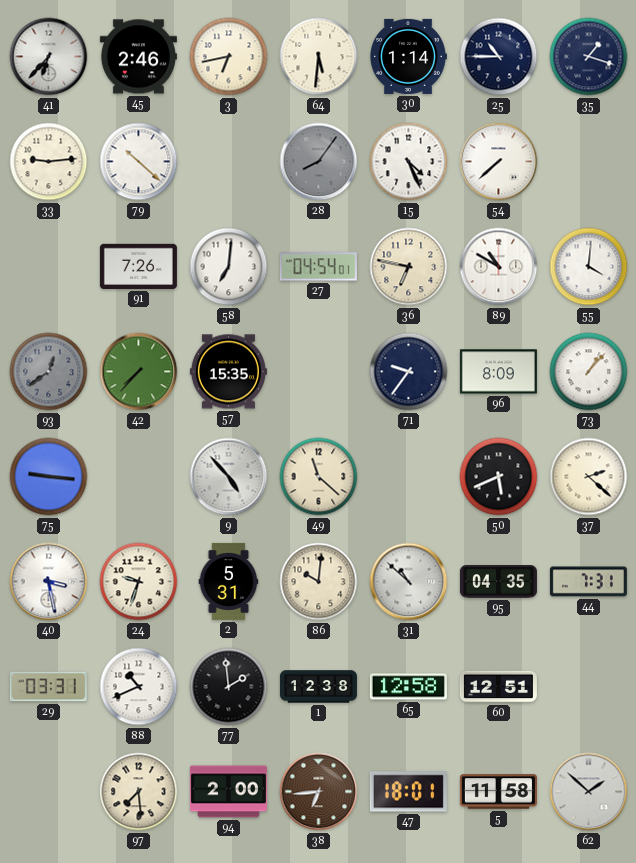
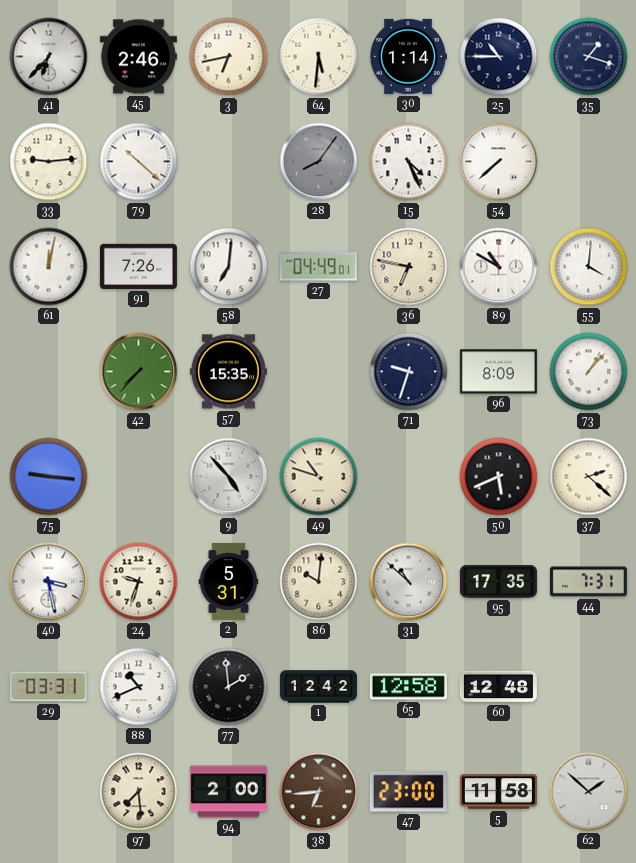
61: none -> 12:02 (49, 267)
27: 04:54 -> 04:49 (318, 267)
93: 12:39 -> none (49, 372)
71: 9:36 -> 9:33 (409, 372)
49: 11:22 -> 10:48 (319, 477)
95: 04:35 -> 17:35 (498, 582)
1: 12:38 -> 12:42 (318, 687)
60: 12:51 -> 12:48 (498, 687)
47: 18:01 -> 23:00 (408, 792)
